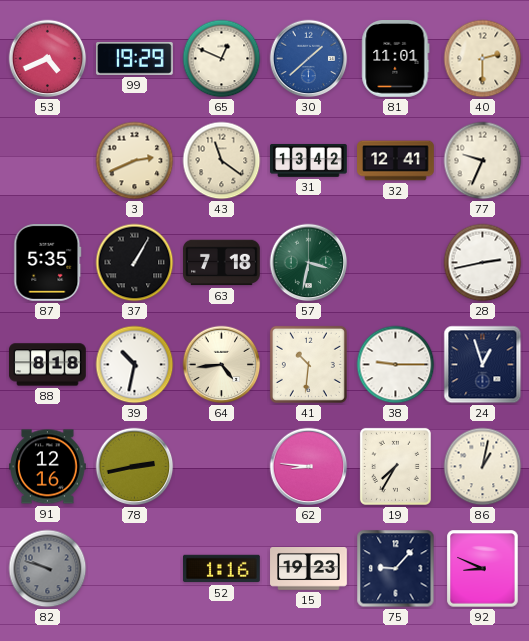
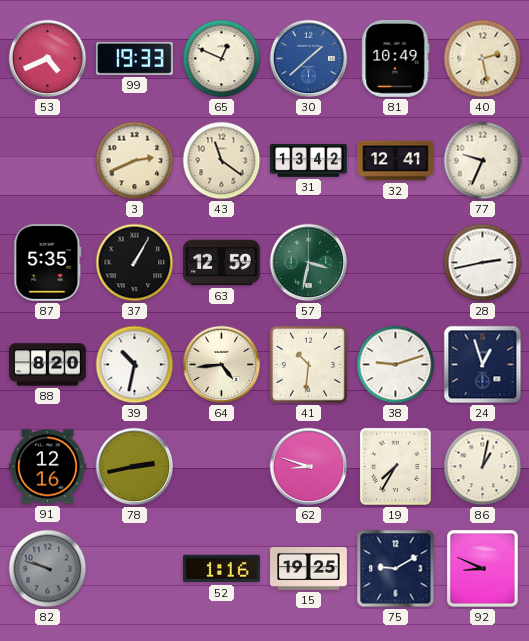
99: 19:29 -> 19:33 (135, 58)
81: 11:01 -> 10:49 (396, 59)
40: 2:30 -> 2:28 (483, 59)
63: 7:18 -> 12:59 (222, 263)
88: 8:18 -> 8:20 (48, 365)
38: 9:15 -> 9:12 (396, 365)
62: 8:46 -> 8:48 (309, 467)
15: 19:23 -> 19:25 (309, 569)
75: 9:07 -> 9:10 (396, 569)
